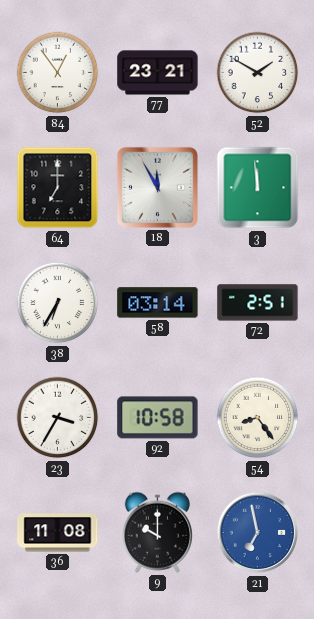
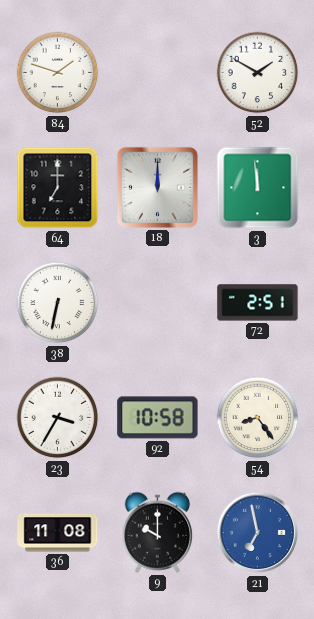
84: 12:54 -> 1:48 (58, 73)
77: 23:21 -> none (158, 73)
18: 11:55 -> 12:00 (157, 187)
38: 6:35 -> 6:32 (58, 303)
58: 03:14 -> none (158, 303)
